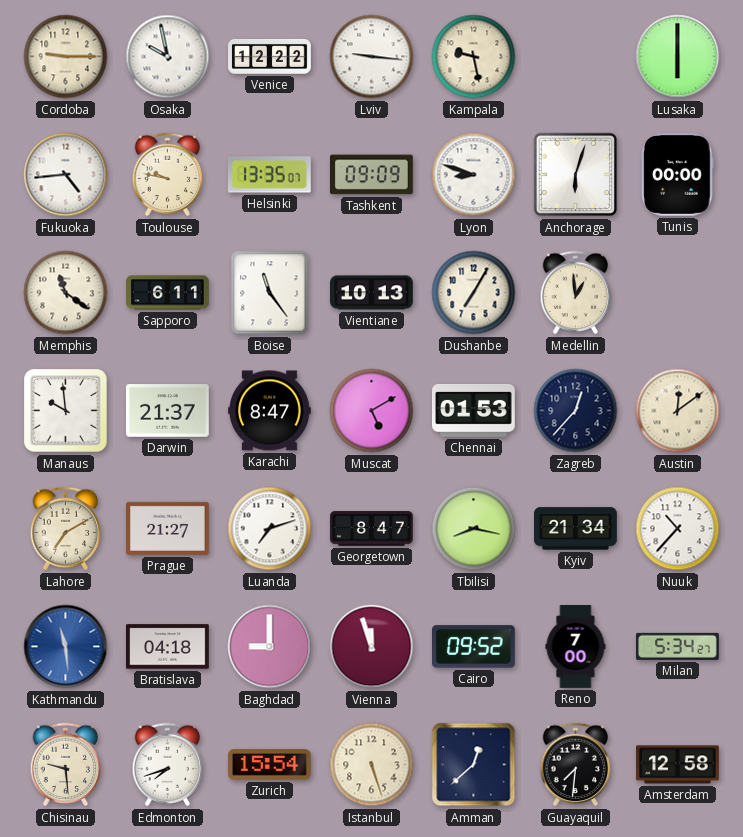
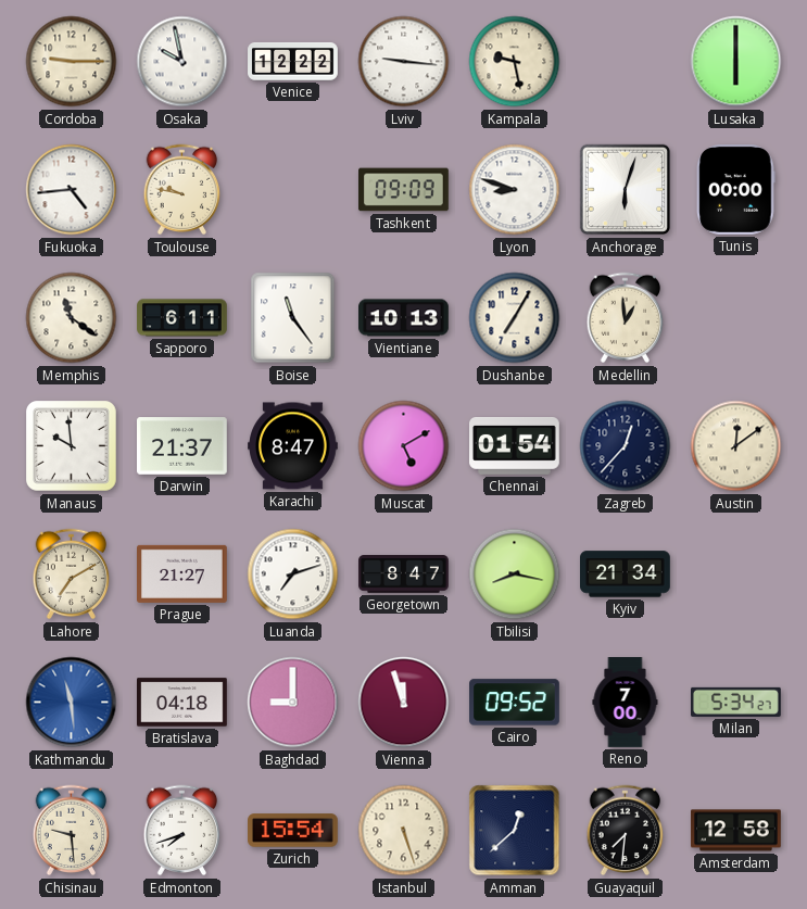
Helsinki: 13:35 -> none (270, 175)
Chennai: 01:53 -> 01:54 (515, 446)
Nuuk: 10:37 -> none (678, 529)
